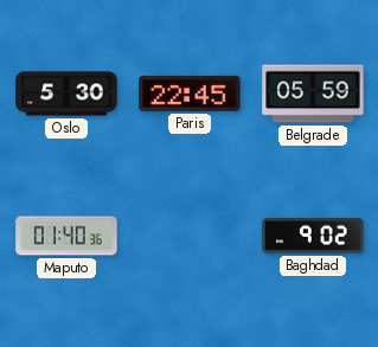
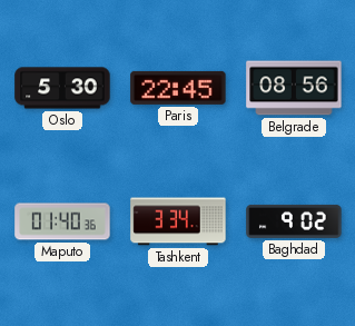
Belgrade: 05:59 -> 08:56 (294, 88)
Tashkent: none -> 3:34 (178, 221)
